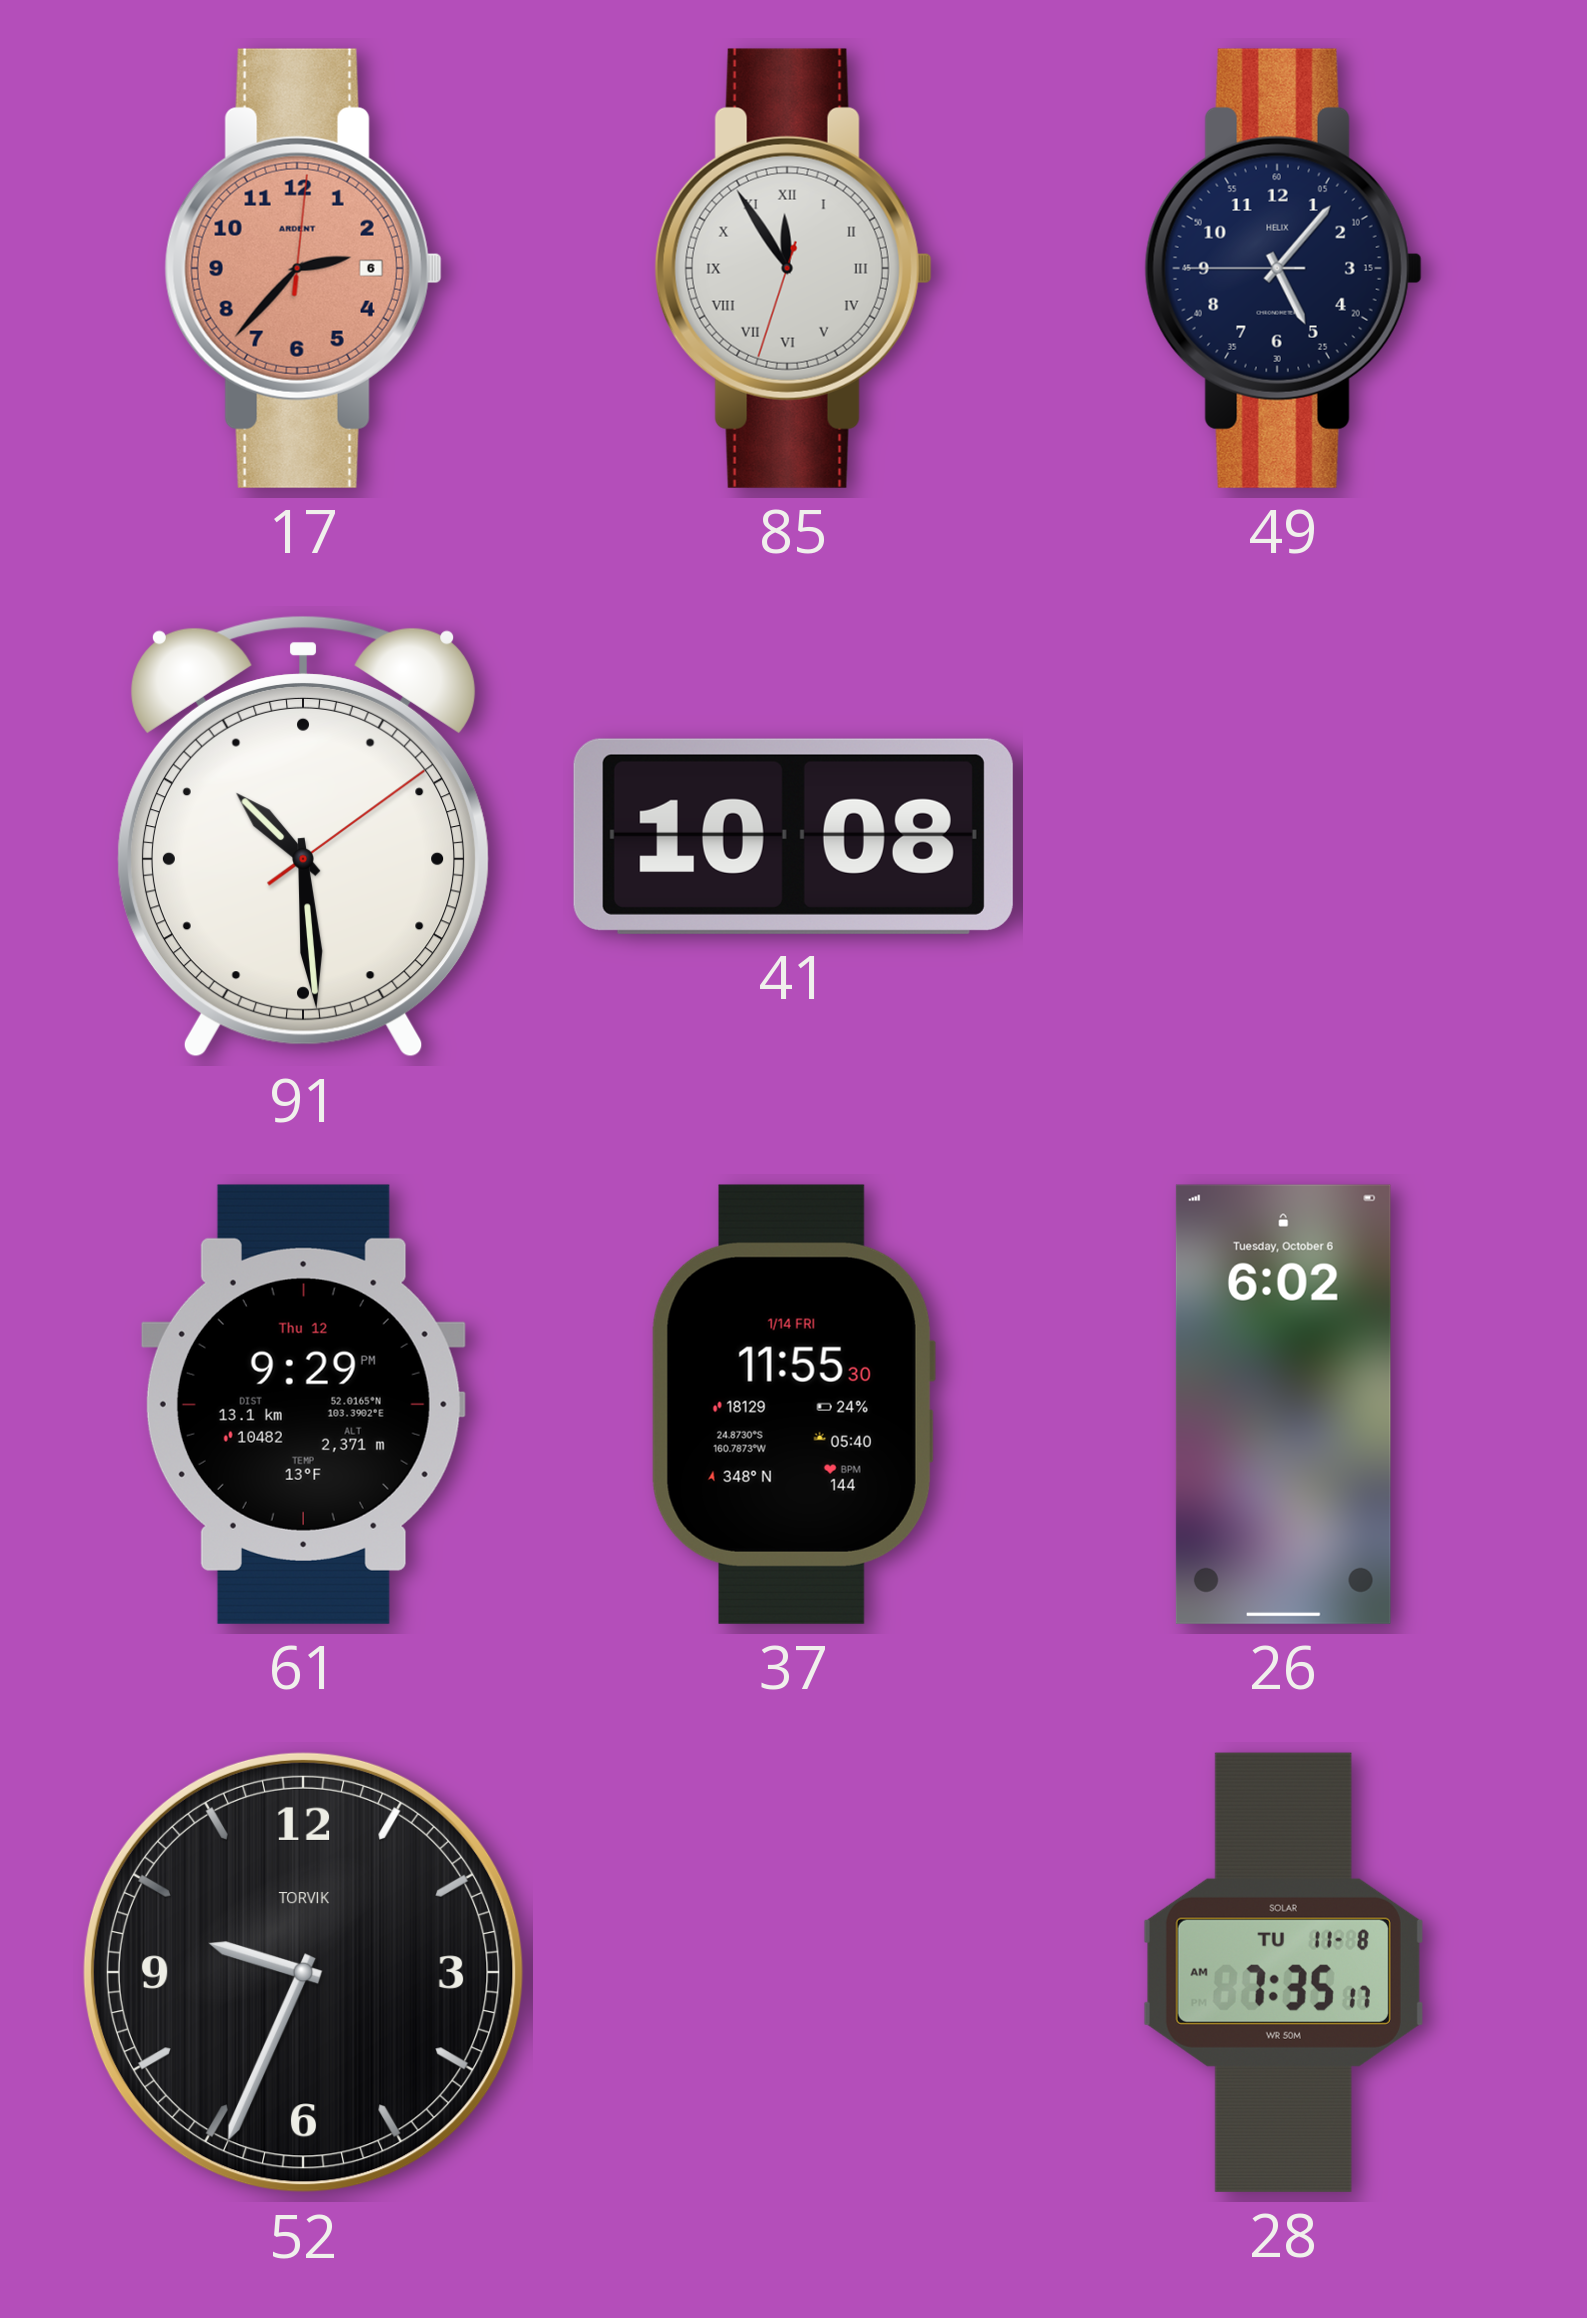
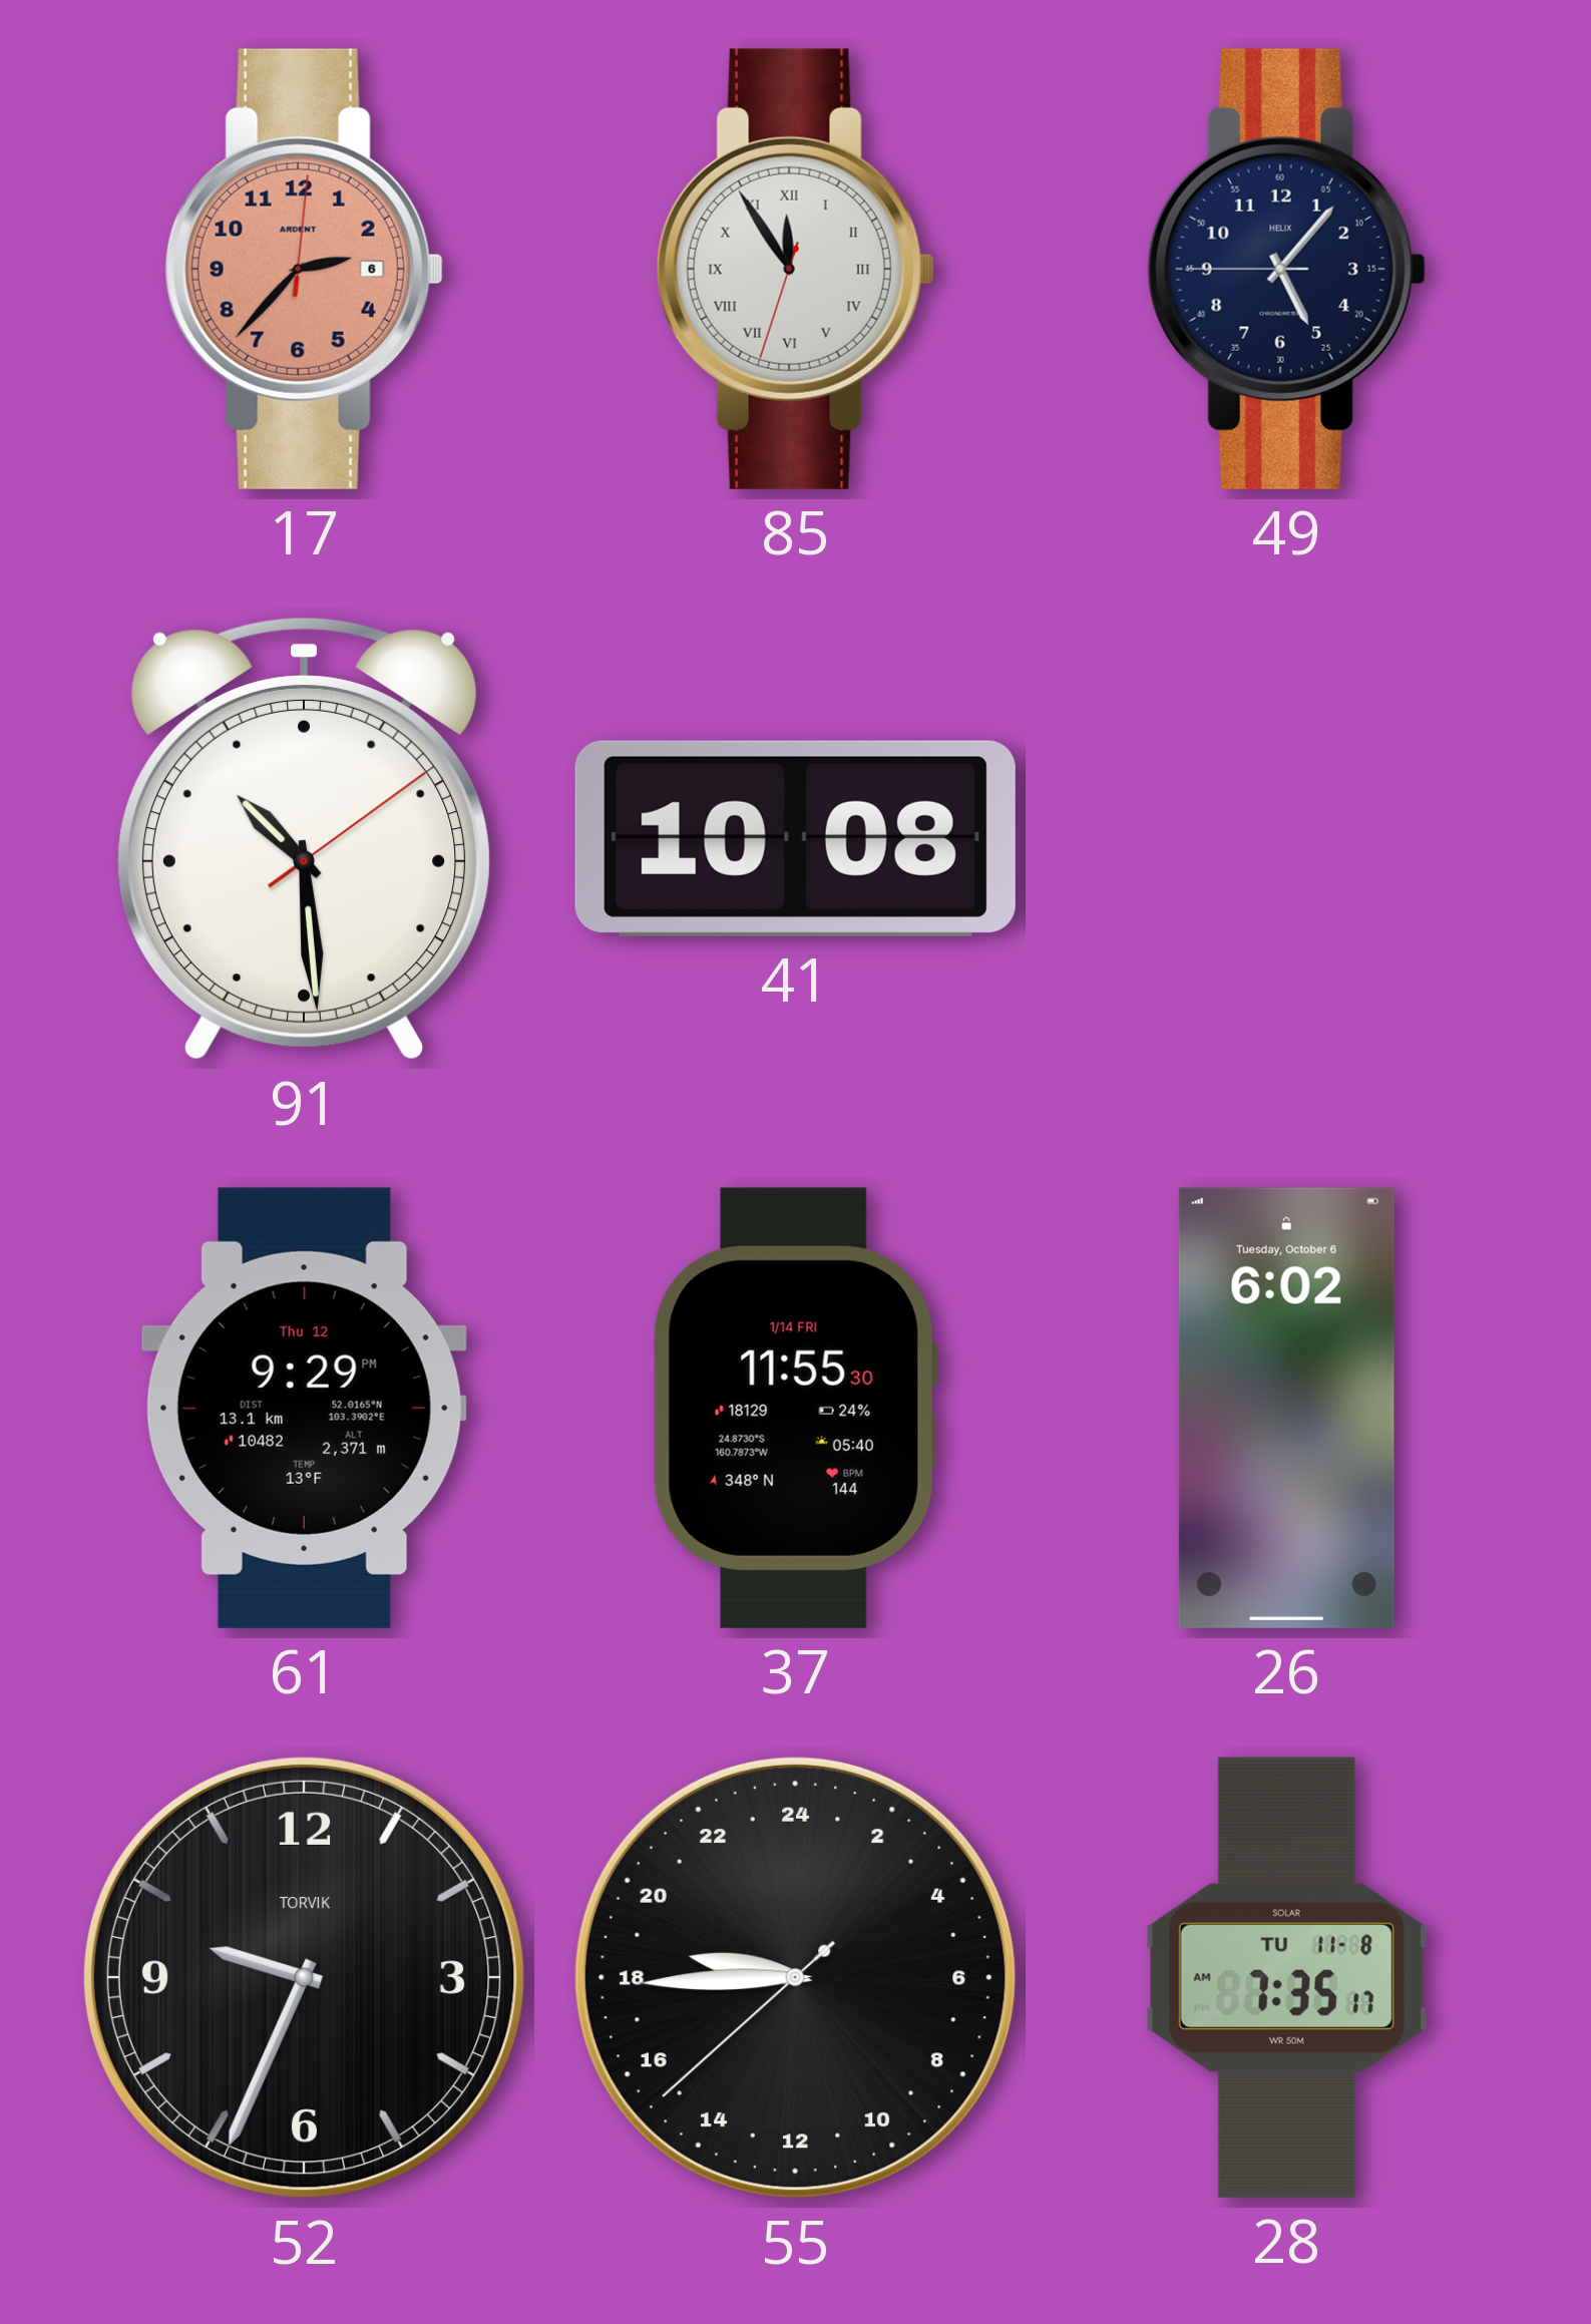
55: none -> 18:44 (795, 1977)
